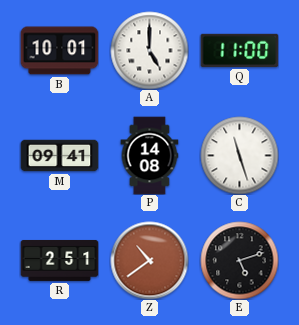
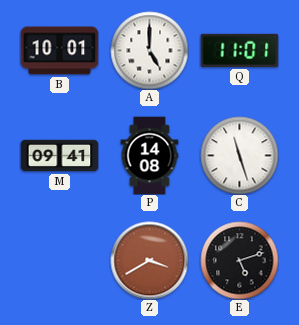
Q: 11:00 -> 11:01 (239, 50)
R: 2:51 -> none (59, 260)
Z: 10:39 -> 3:40 (149, 260)
